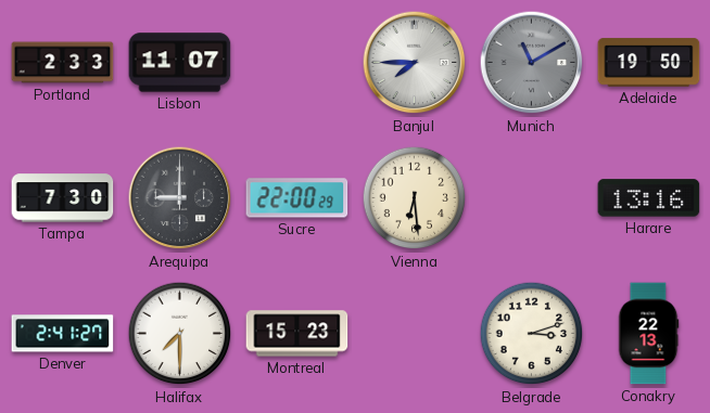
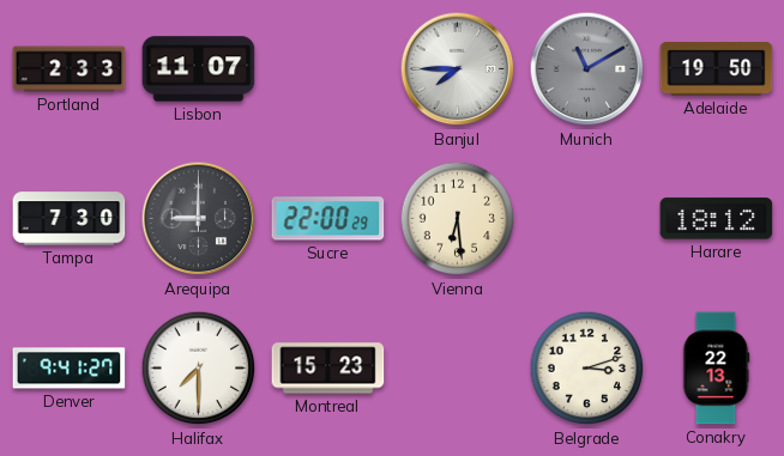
Harare: 13:16 -> 18:12 (717, 219)
Denver: 2:41 -> 9:41 (70, 369)
